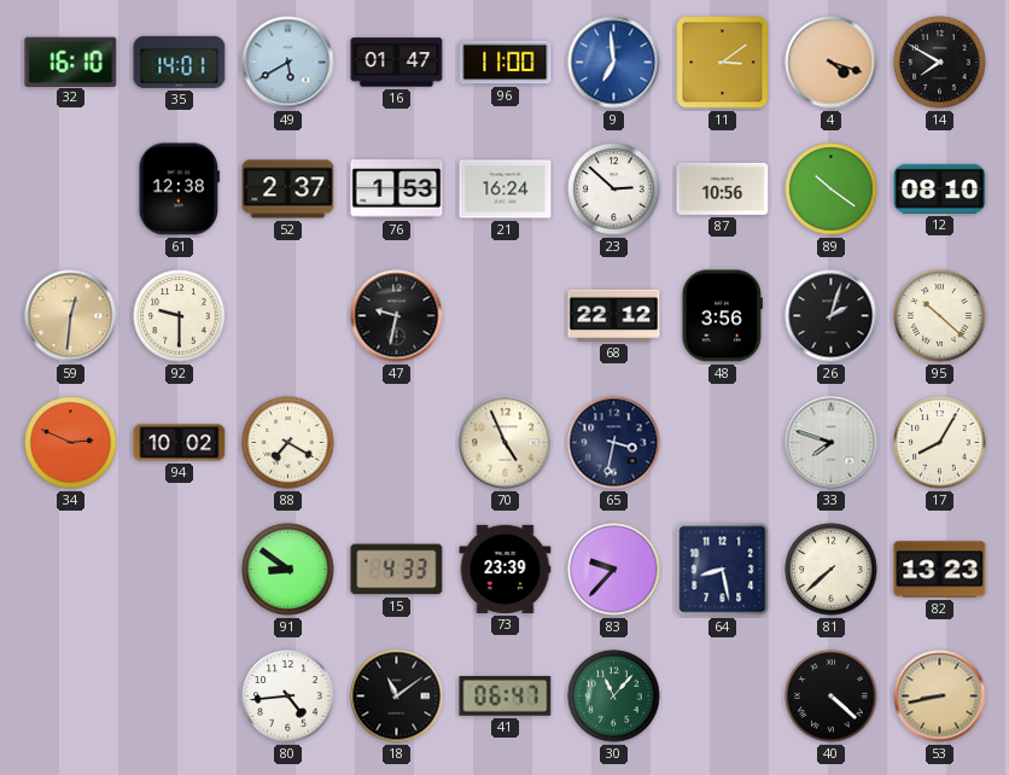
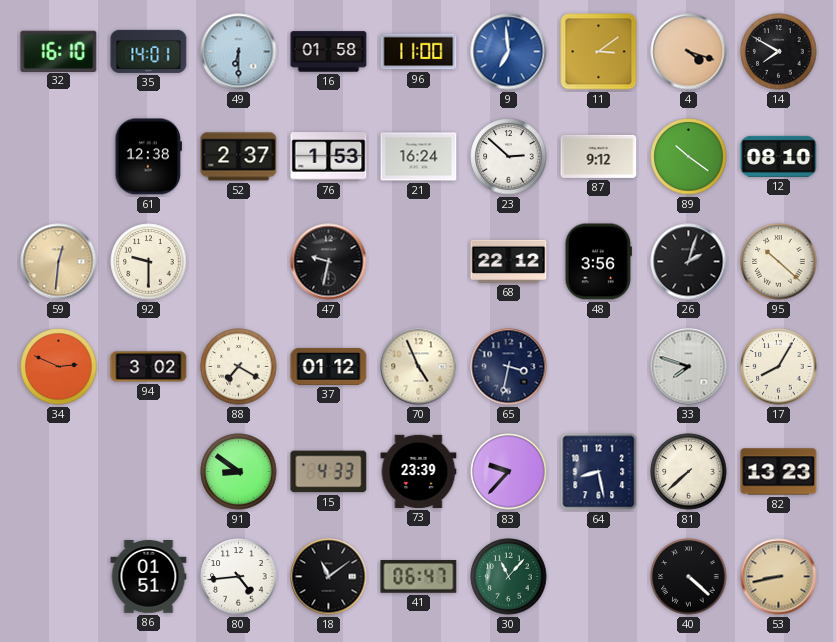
49: 5:40 -> 6:30 (239, 52)
16: 01:47 -> 01:58 (329, 52)
87: 10:56 -> 9:12 (599, 156)
94: 10:02 -> 3:02 (149, 367)
37: none -> 01:12 (329, 366)
86: none -> 01:51 (149, 577)
